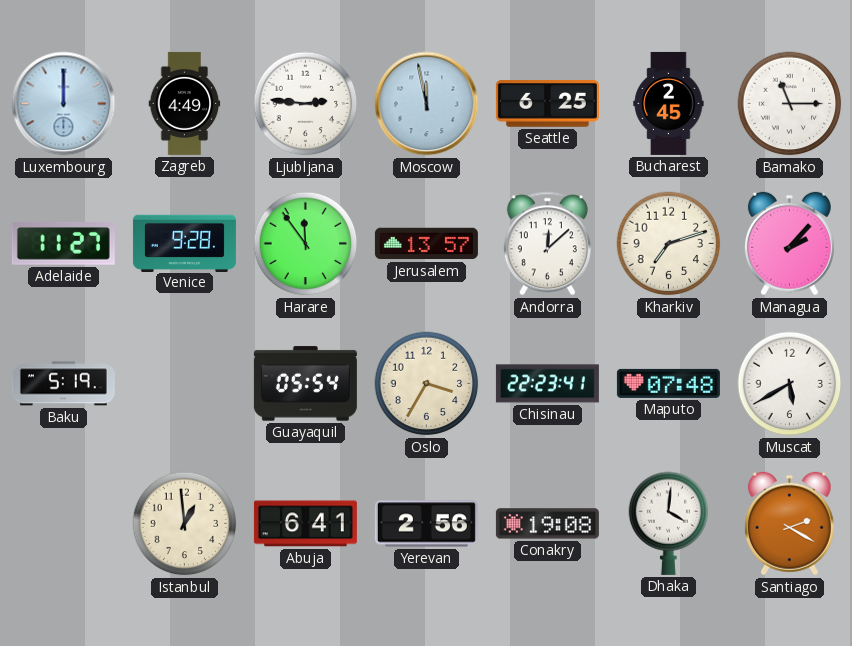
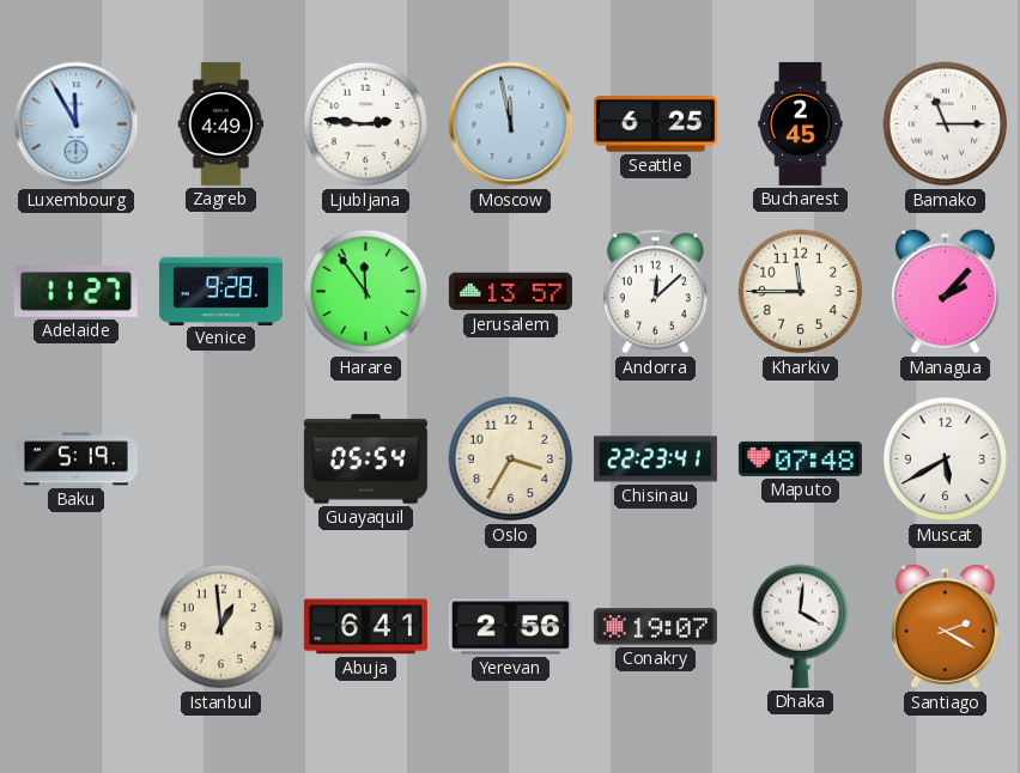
Luxembourg: 12:00 -> 11:55 (77, 124)
Kharkiv: 7:12 -> 11:45 (801, 292)
Conakry: 19:08 -> 19:07 (655, 627)
